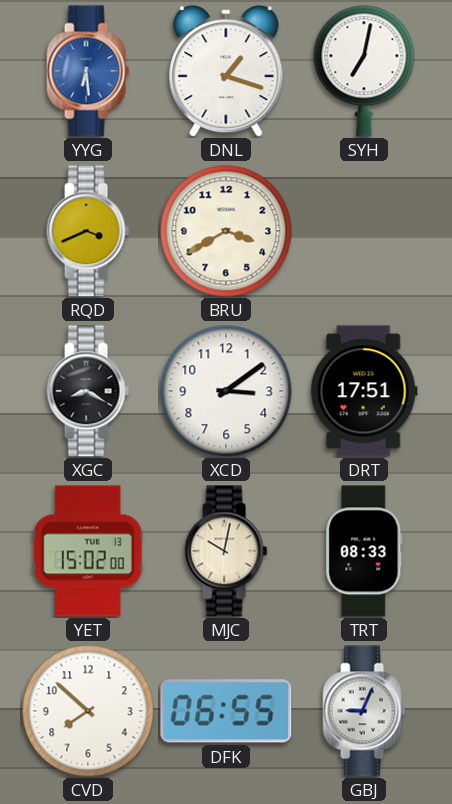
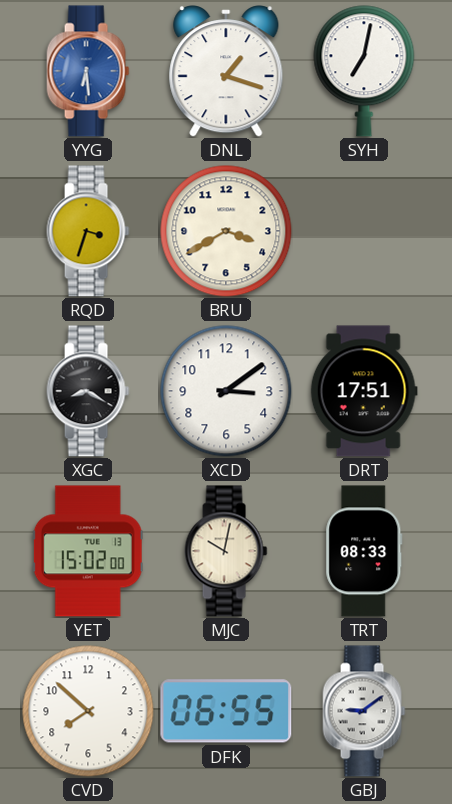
RQD: 3:41 -> 3:33 (88, 231)
GBJ: 9:04 -> 9:09 (364, 711)
